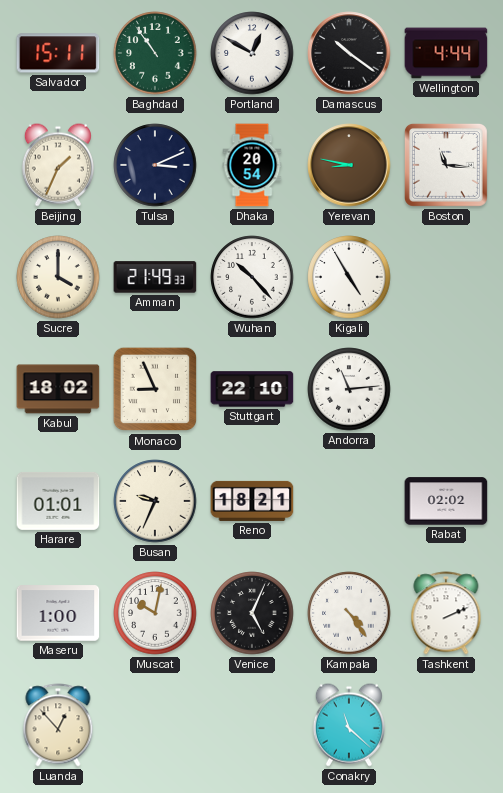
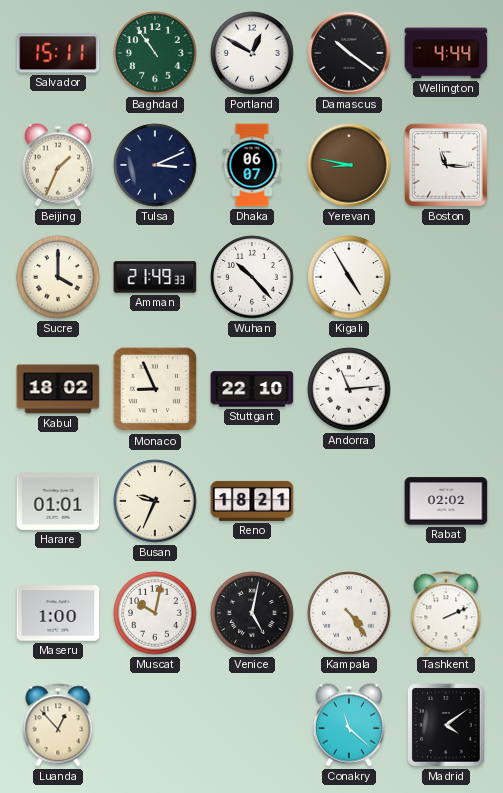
Dhaka: 20:54 -> 06:07 (252, 165)
Venice: 5:04 -> 5:02 (252, 613)
Madrid: none -> 4:09 (446, 725)
